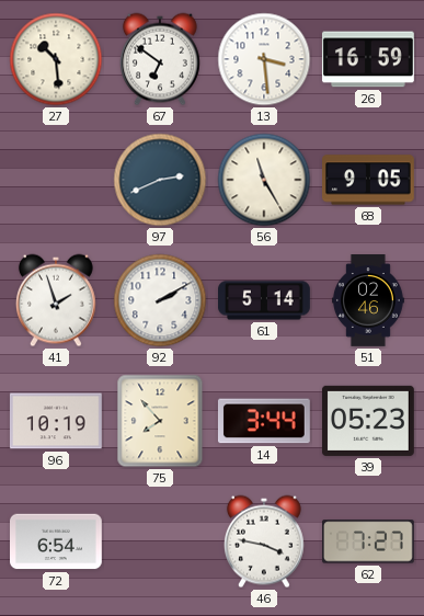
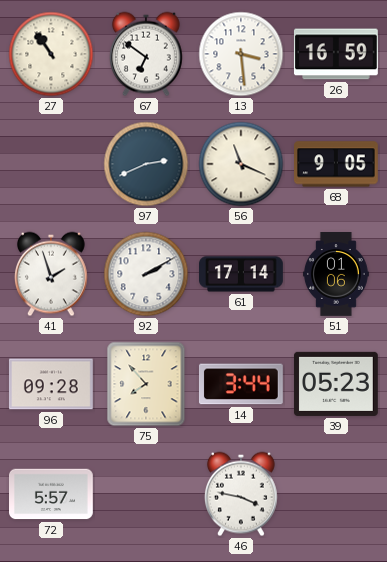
27: 10:29 -> 10:54 (51, 54)
56: 11:25 -> 11:19 (241, 164)
61: 5:14 -> 17:14 (242, 274)
51: 02:46 -> 01:06 (336, 275)
96: 10:19 -> 09:28 (51, 384)
72: 6:54 -> 5:57 (52, 494)
62: 7:27 -> none (369, 541)
